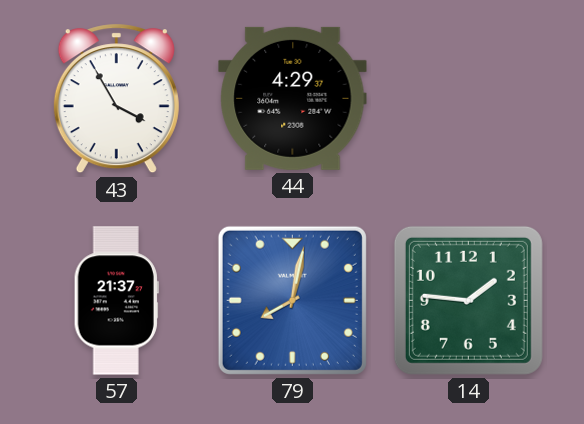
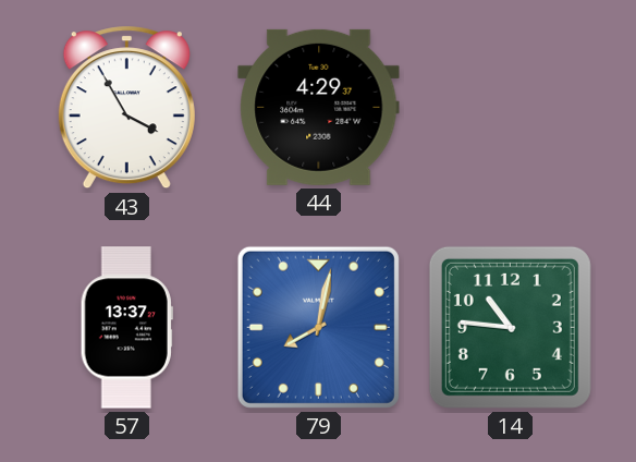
57: 21:37 -> 13:37 (126, 328)
14: 1:46 -> 10:46 (510, 327)
